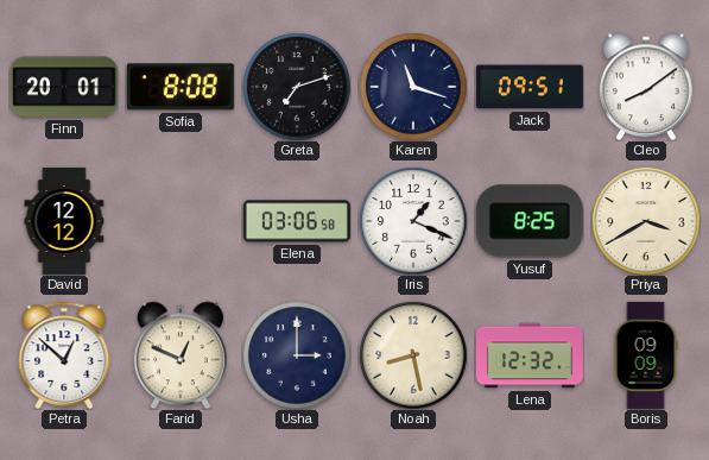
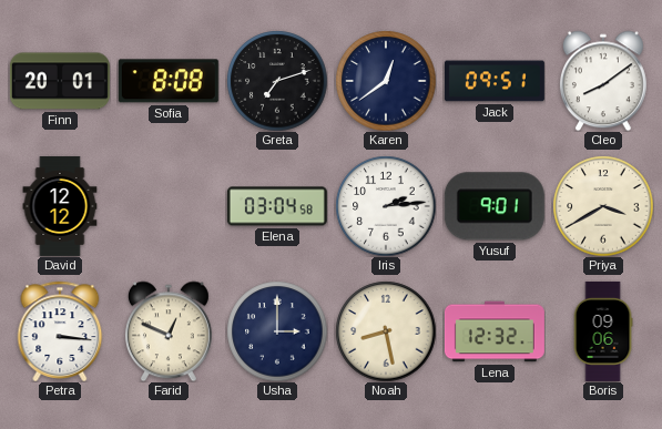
Karen: 11:18 -> 12:39 (386, 81)
Elena: 03:06 -> 03:04 (277, 206)
Iris: 1:19 -> 2:14 (386, 206)
Yusuf: 8:25 -> 9:01 (495, 206)
Petra: 12:52 -> 3:16 (60, 331)
Boris: 09:09 -> 09:06 (603, 331)
